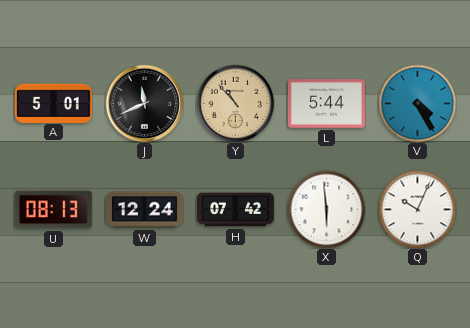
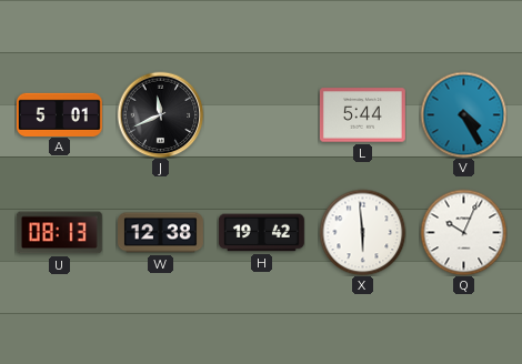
Y: 10:53 -> none (235, 103)
W: 12:24 -> 12:38 (161, 233)
H: 07:42 -> 19:42 (261, 233)
